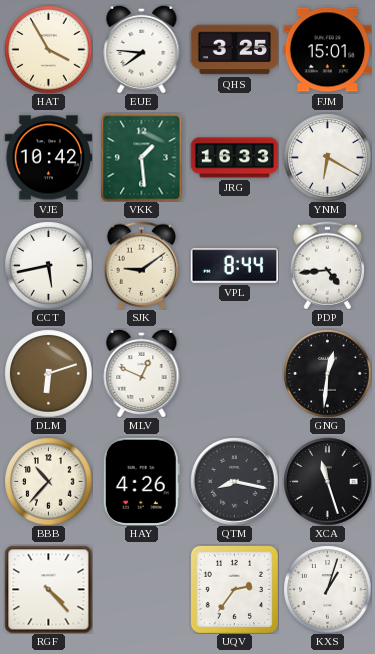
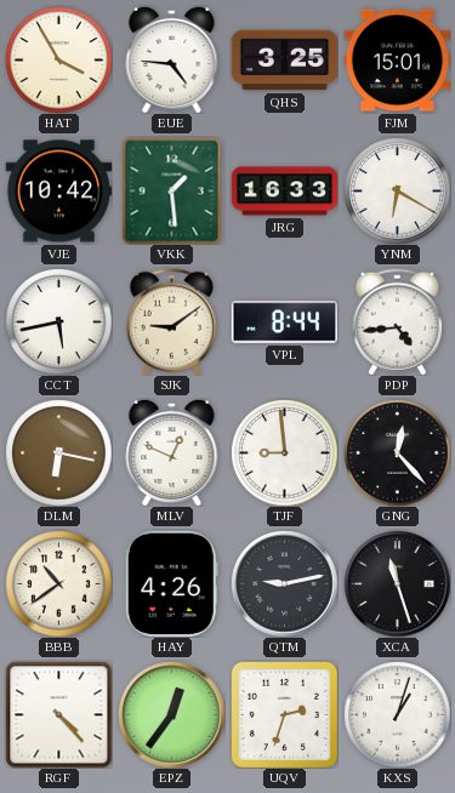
EUE: 7:46 -> 4:46 (172, 59)
DLM: 6:12 -> 6:17 (58, 452)
TJF: none -> 8:59 (284, 452)
GNG: 12:31 -> 12:23 (397, 452)
BBB: 10:37 -> 10:39 (58, 583)
QTM: 8:17 -> 9:13 (284, 583)
EPZ: none -> 12:36 (171, 714)
UQV: 2:36 -> 2:33 (284, 714)
